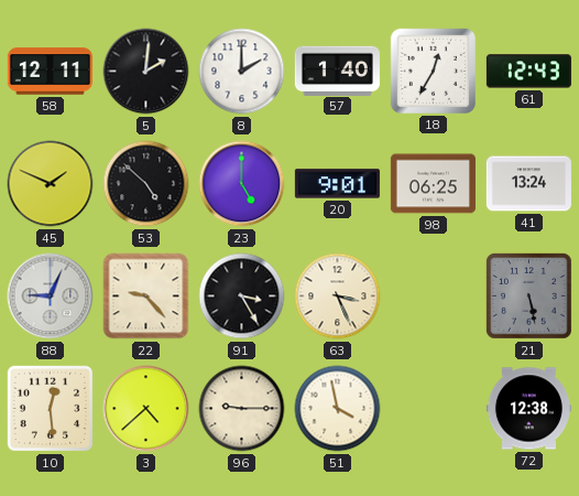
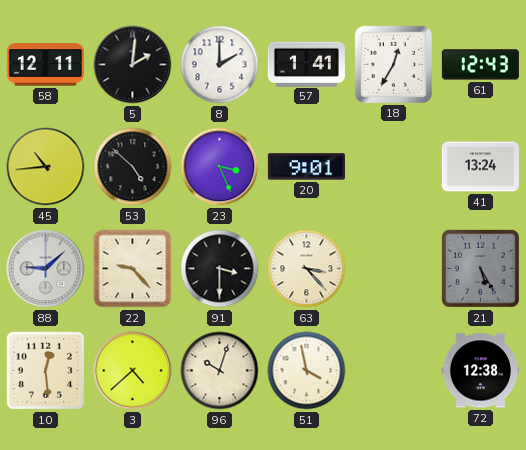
57: 1:40 -> 1:41 (306, 64)
45: 1:49 -> 10:44 (46, 167)
23: 5:00 -> 3:26 (220, 167)
98: 06:25 -> none (433, 184)
88: 9:04 -> 9:08 (46, 269)
91: 3:25 -> 3:30 (220, 269)
63: 3:26 -> 3:23 (307, 269)
21: 5:28 -> 5:25 (481, 269)
96: 9:15 -> 10:03 (220, 371)
